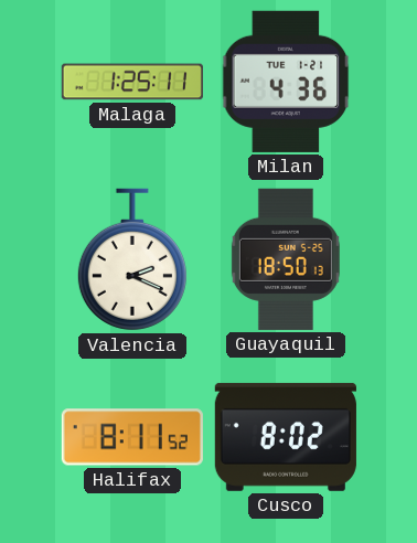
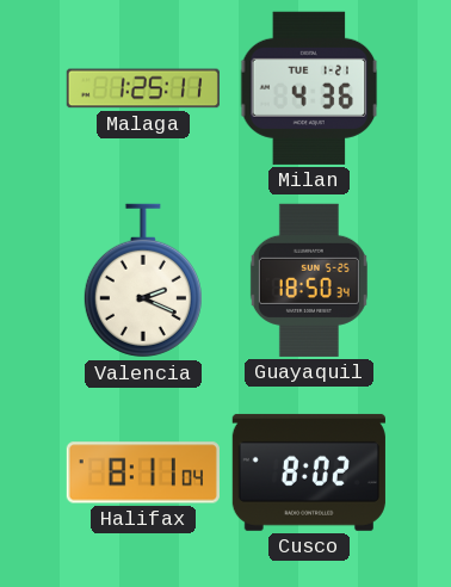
Guayaquil: 18:50:13 -> 18:50:34 (309, 280)
Halifax: 8:11:52 -> 8:11:04 (143, 472)
